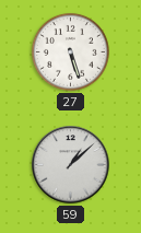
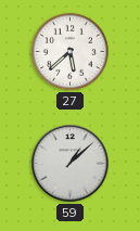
27: 5:27 -> 5:38 (69, 51)
